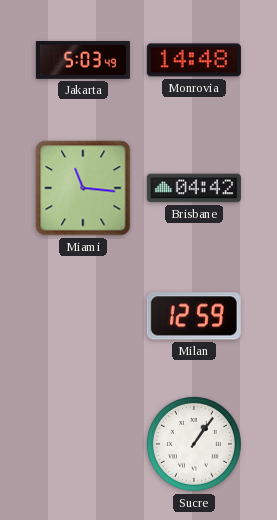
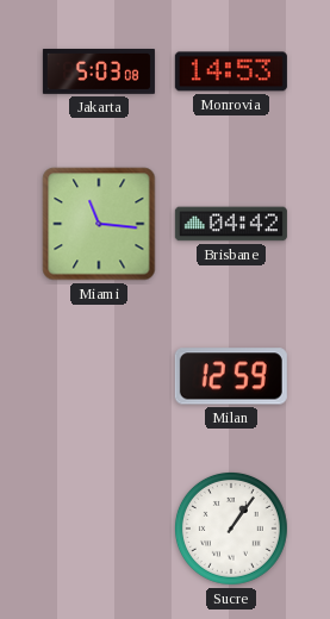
Jakarta: 5:03:49 -> 5:03:08 (99, 73)
Monrovia: 14:48 -> 14:53 (231, 71)
